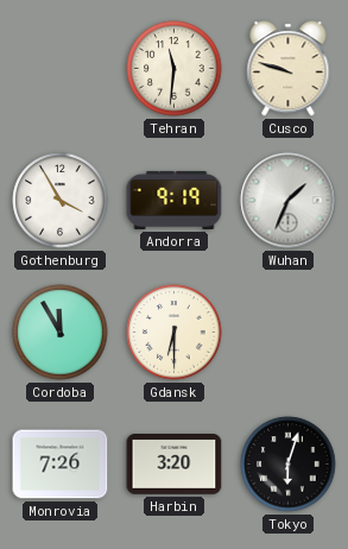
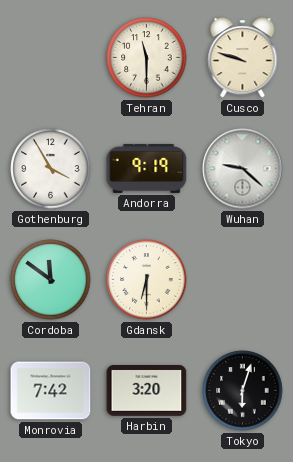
Tehran: 11:31 -> 11:30 (147, 58)
Wuhan: 1:34 -> 9:22 (243, 169)
Cordoba: 11:55 -> 11:51 (51, 280)
Monrovia: 7:26 -> 7:42 (51, 391)
